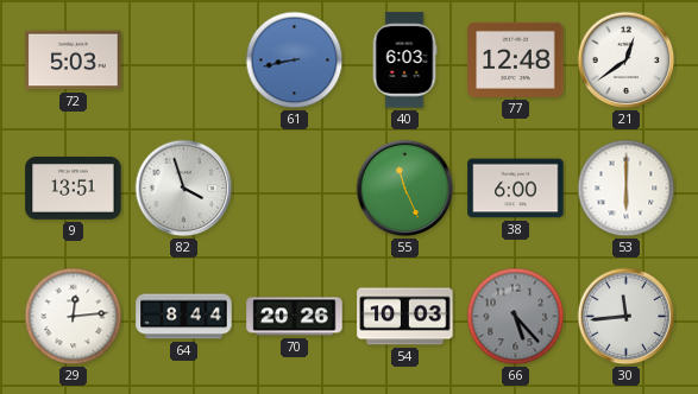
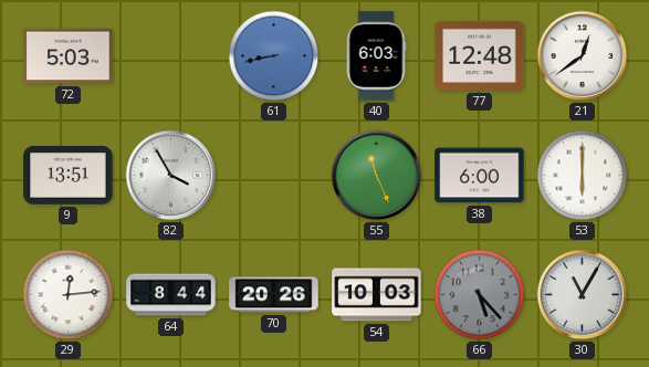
82: 3:57 -> 3:55 (171, 176)
30: 11:44 -> 11:05 (583, 295)
